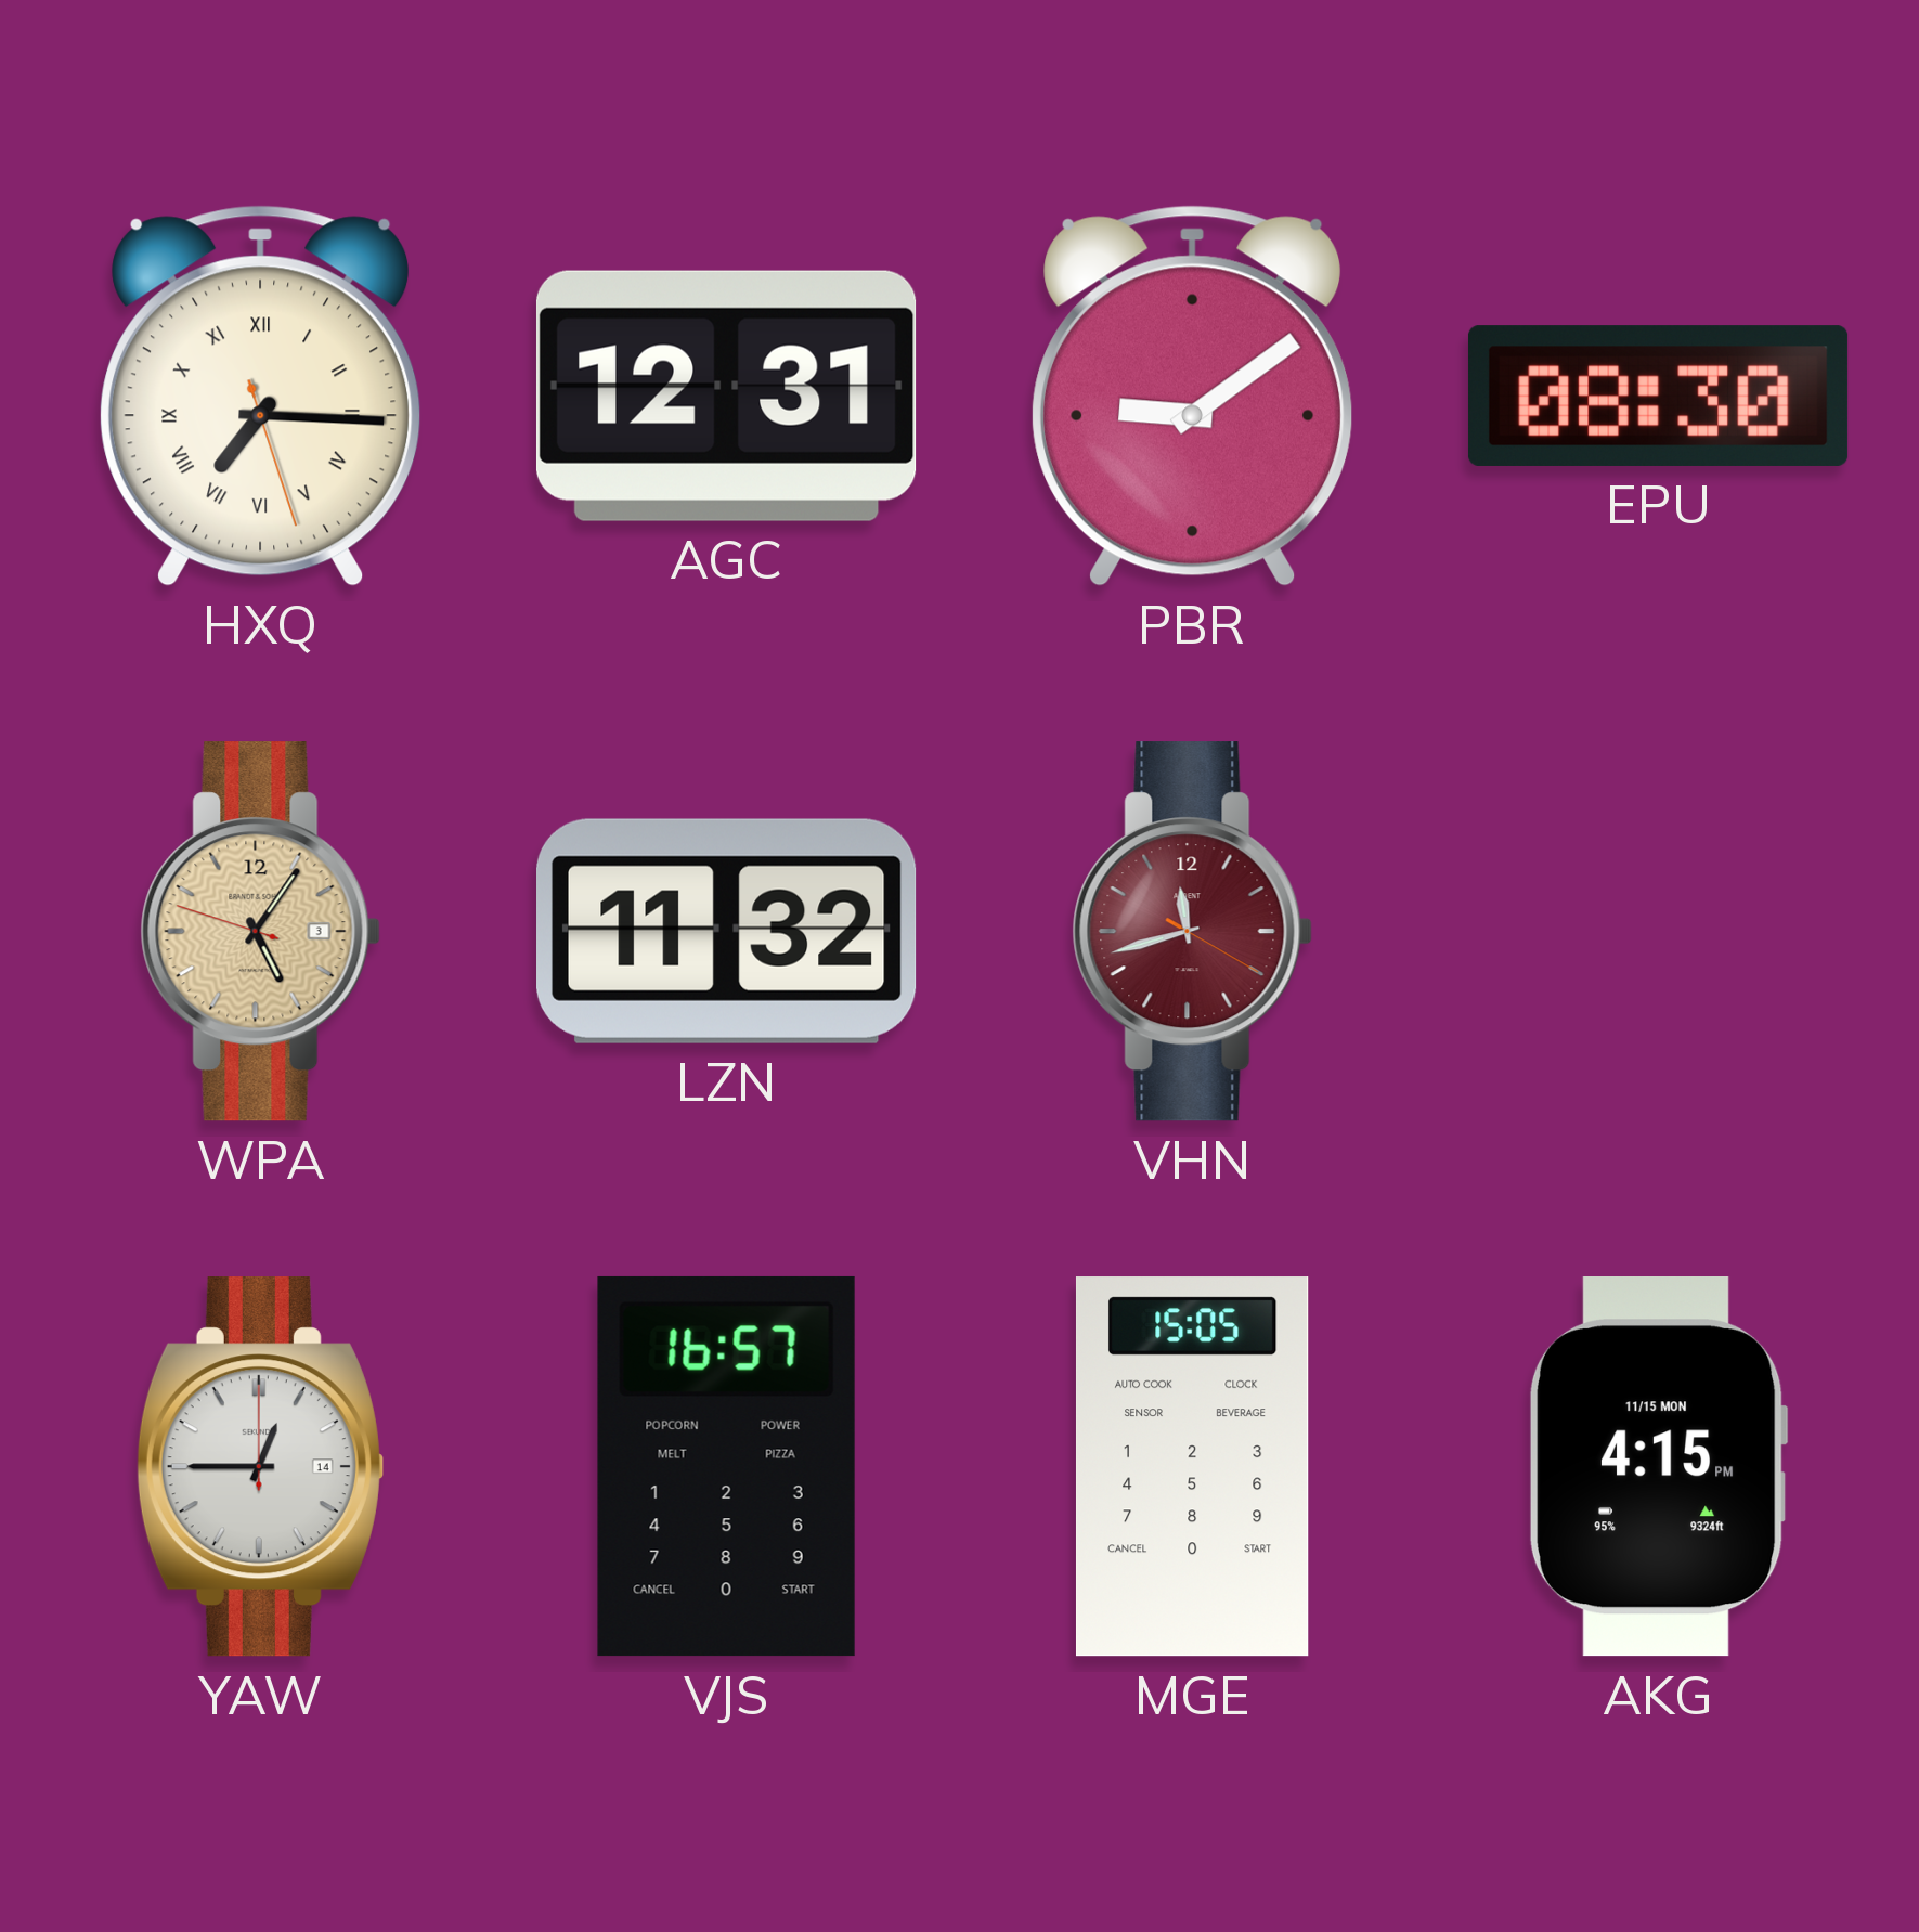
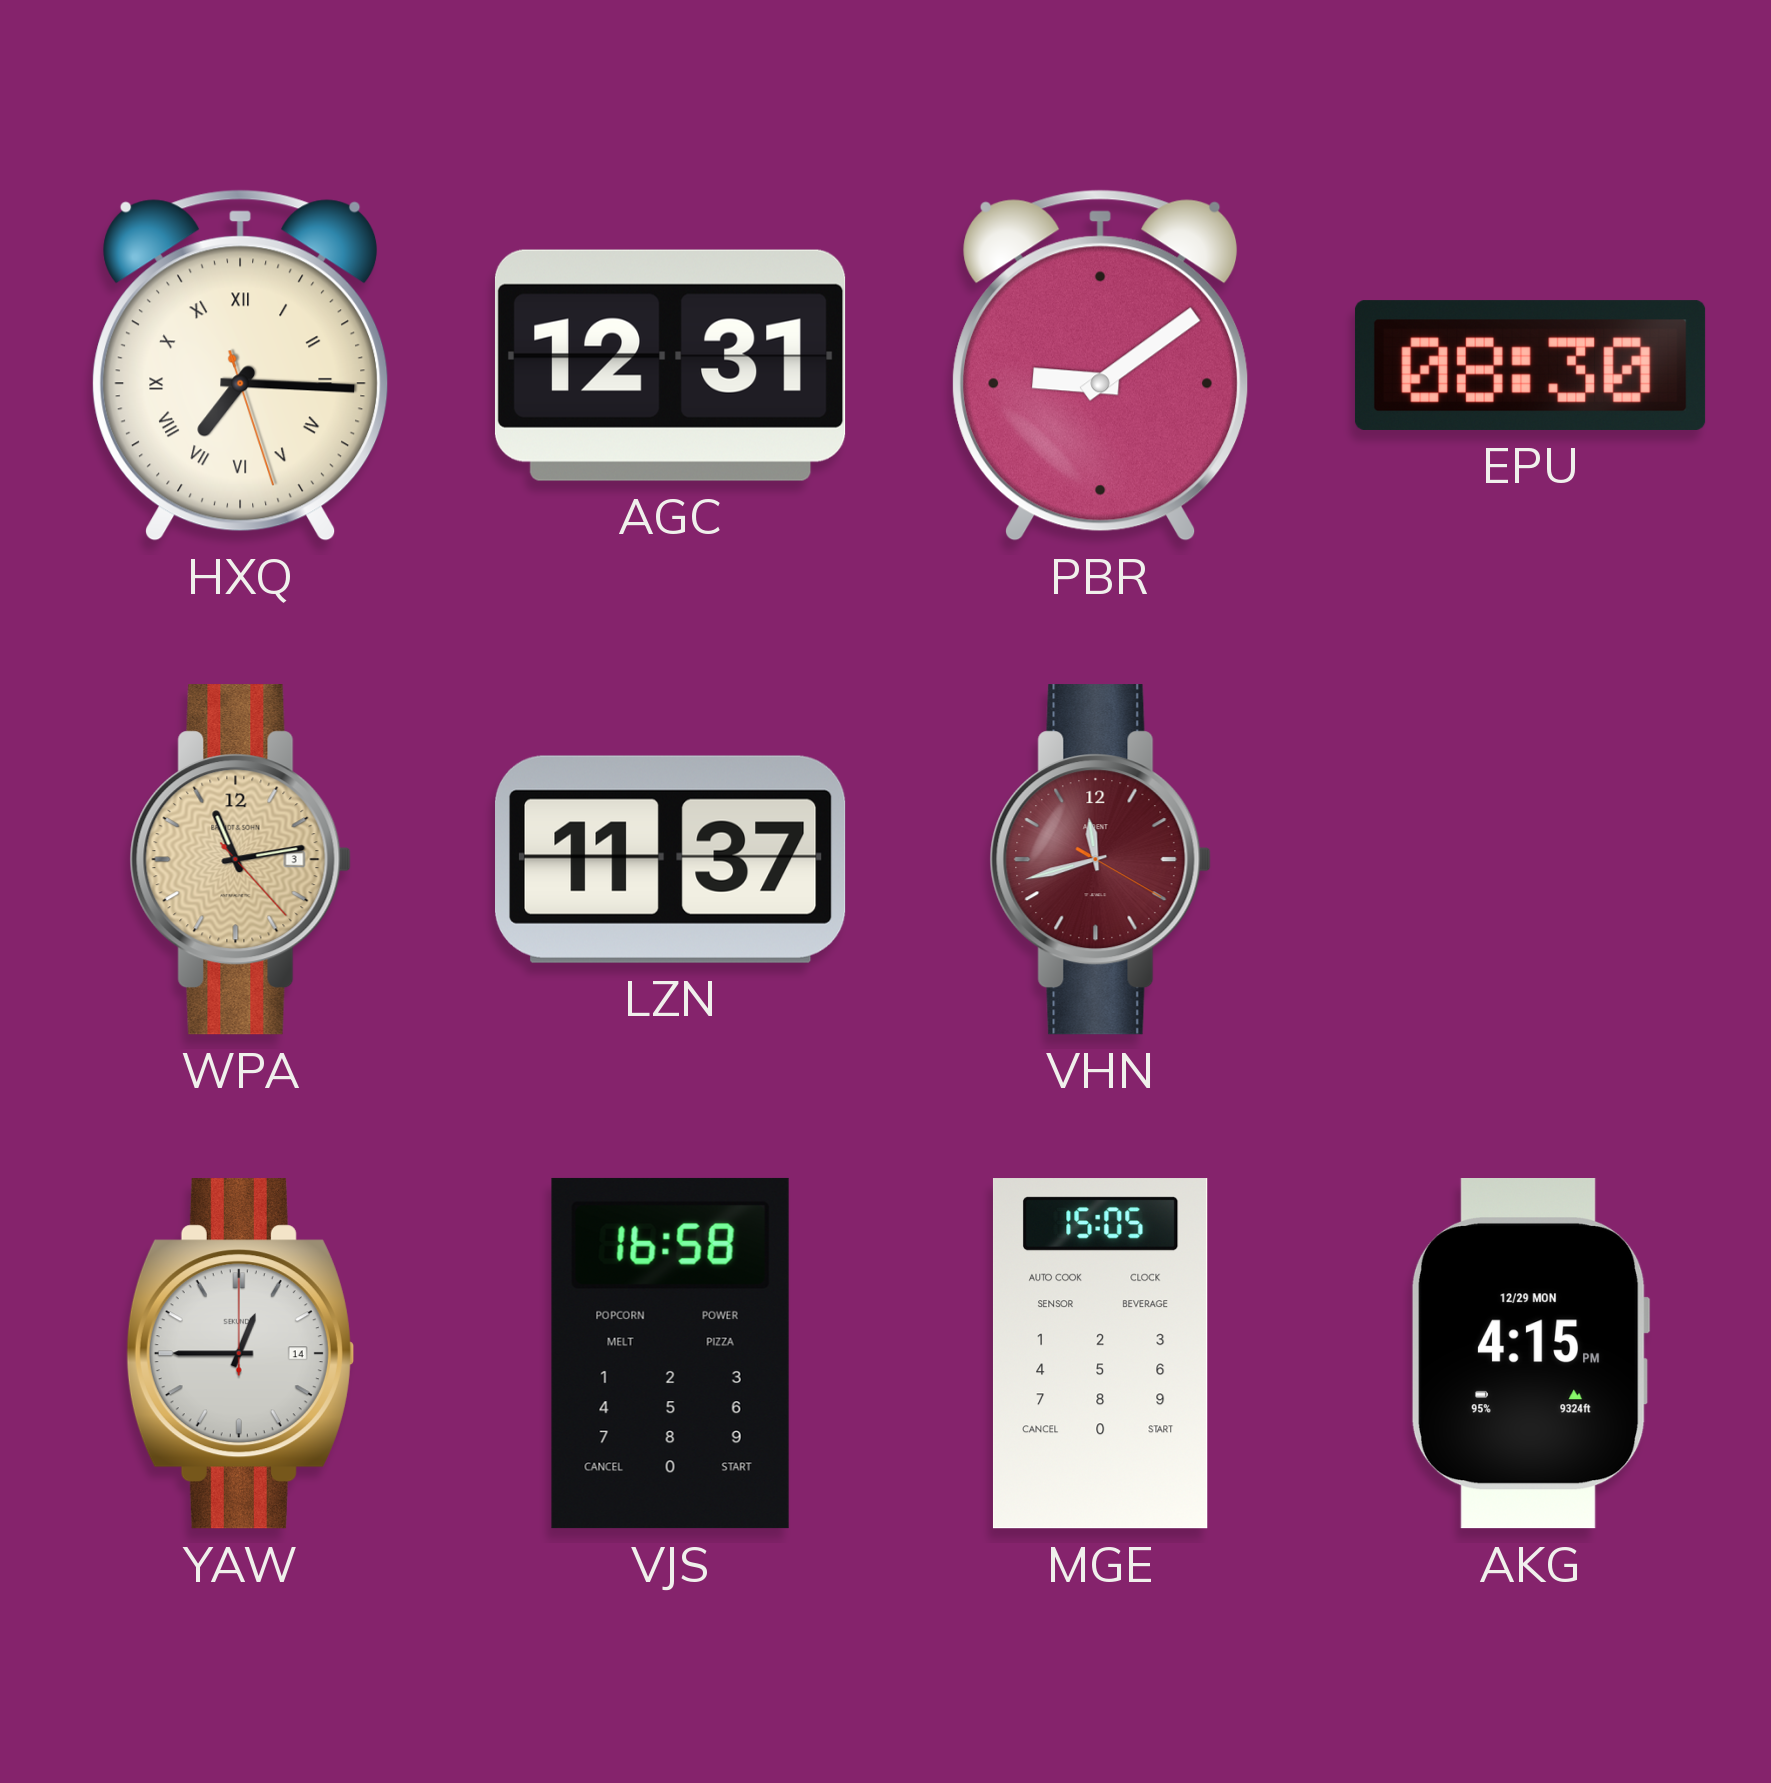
WPA: 5:05 -> 11:13 (240, 860)
LZN: 11:32 -> 11:37 (671, 859)
VJS: 16:57 -> 16:58 (670, 1353)
AKG date: 11/15 MON -> 12/29 MON (1530, 1354)
